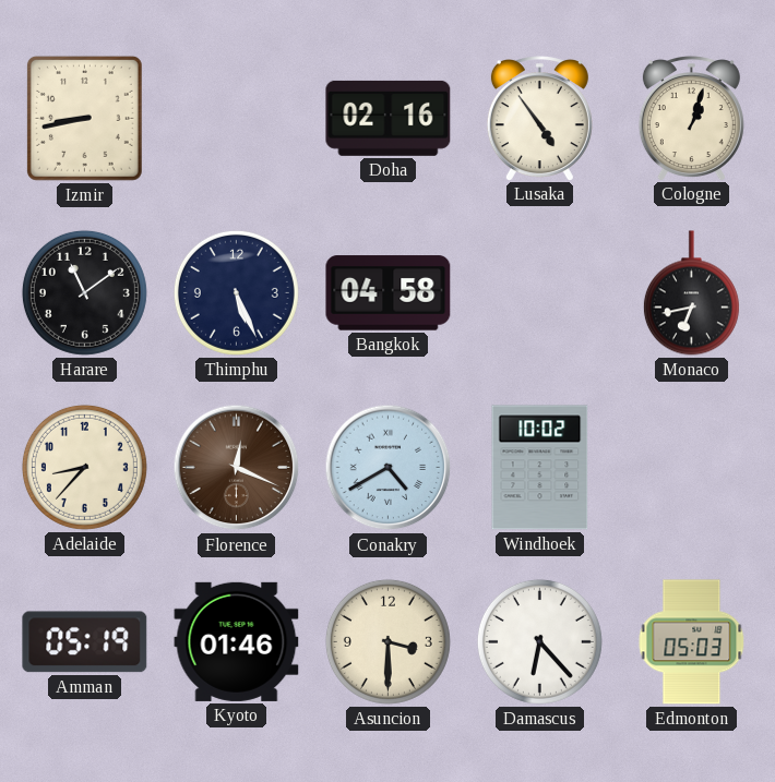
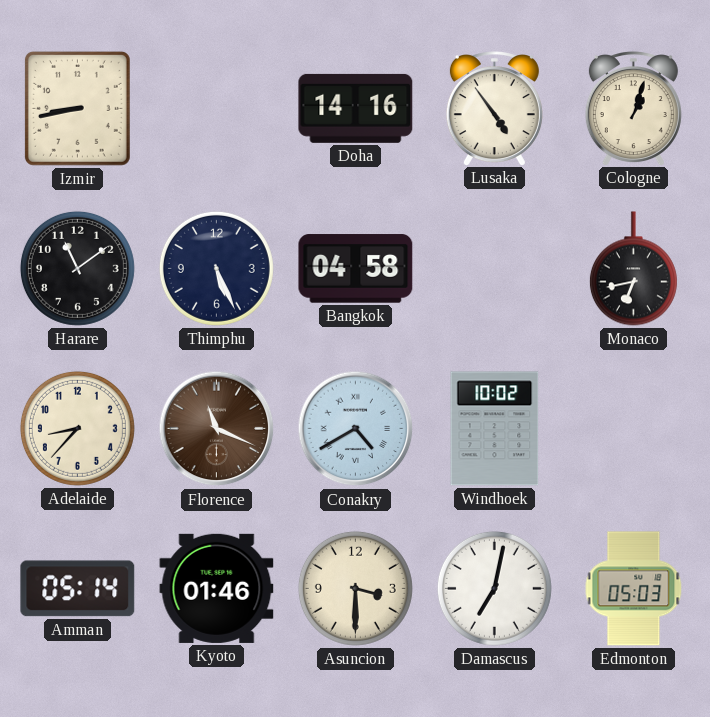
Doha: 02:16 -> 14:16 (356, 108)
Florence: 12:19 -> 11:19 (217, 429)
Amman: 05:19 -> 05:14 (78, 589)
Damascus: 6:23 -> 7:02 (494, 588)
